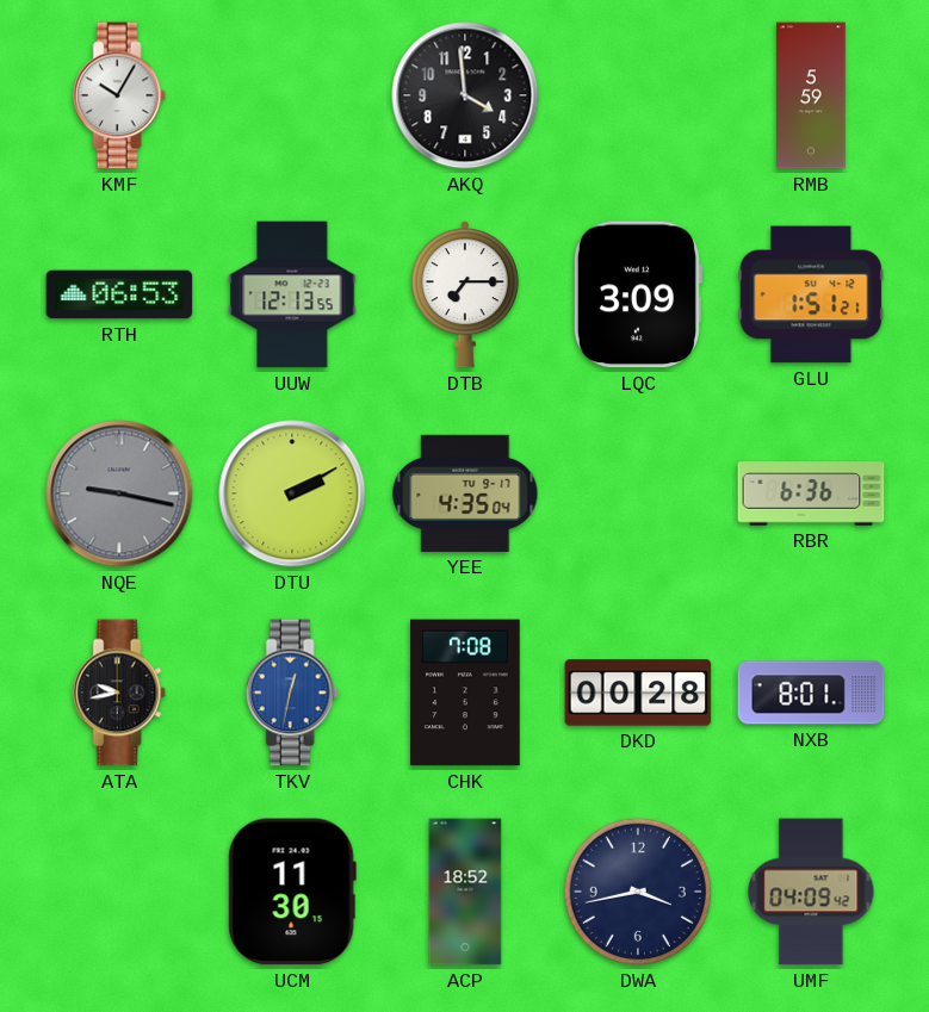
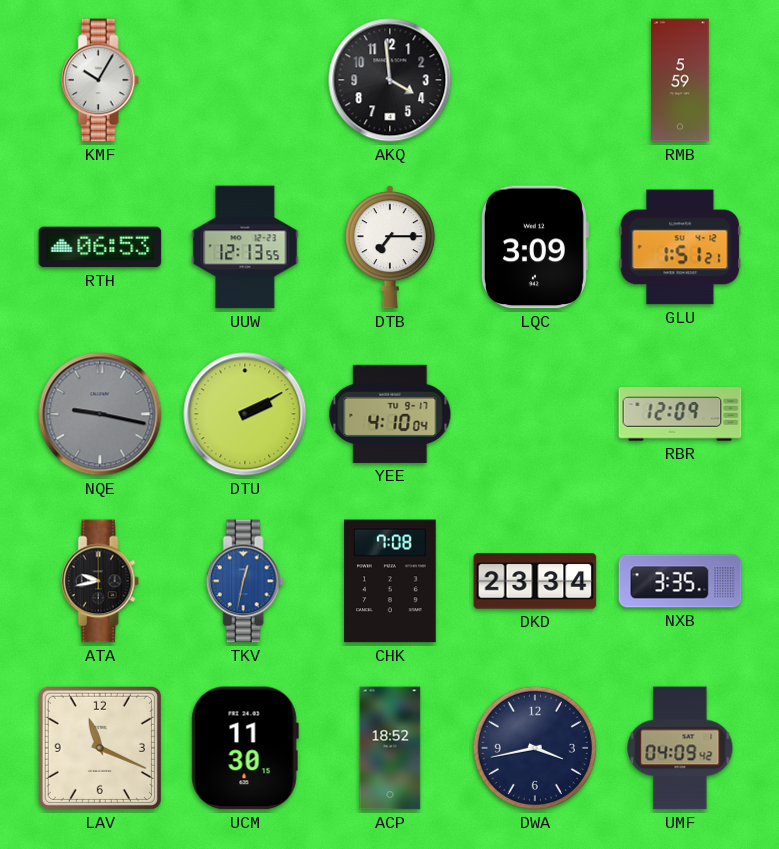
YEE: 4:35 -> 4:10 (390, 414)
RBR: 6:36 -> 12:09 (680, 414)
DKD: 00:28 -> 23:34 (535, 581)
NXB: 8:01 -> 3:35 (680, 581)
LAV: none -> 11:19 (100, 748)
